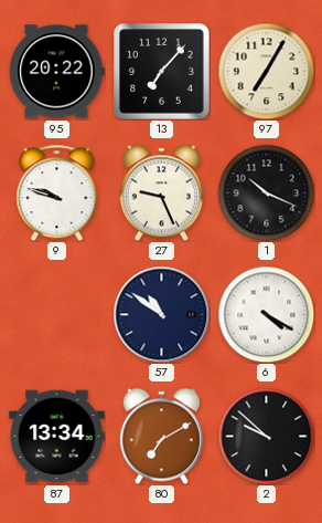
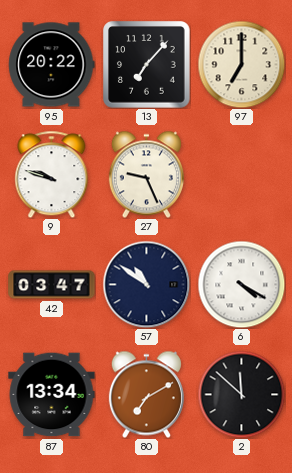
97: 7:05 -> 7:00 (241, 64)
1: 10:19 -> none (266, 192)
42: none -> 03:47 (52, 285)
2: 9:52 -> 11:52 (241, 394)
